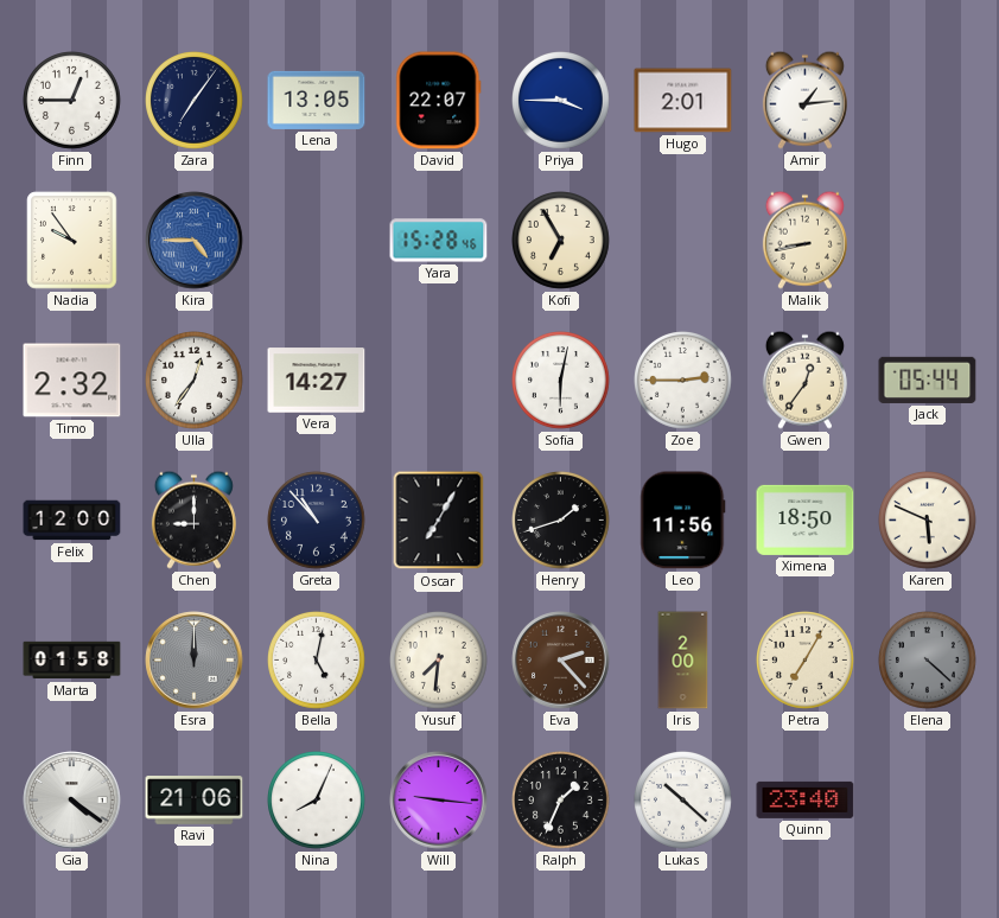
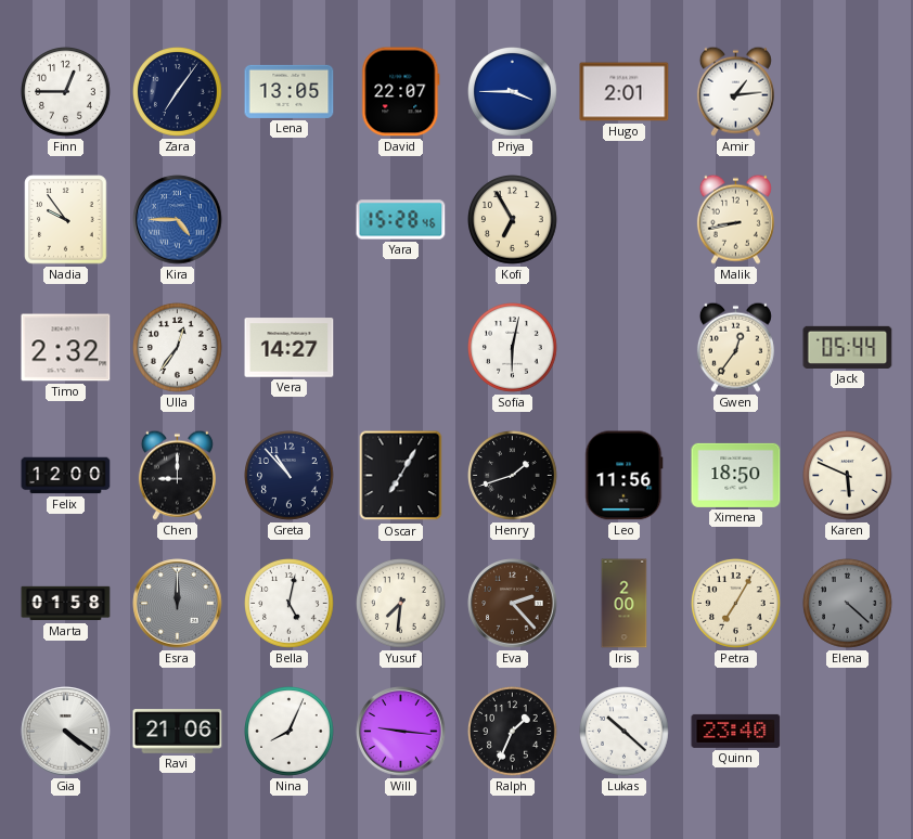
Zoe: 2:45 -> none (683, 381)
